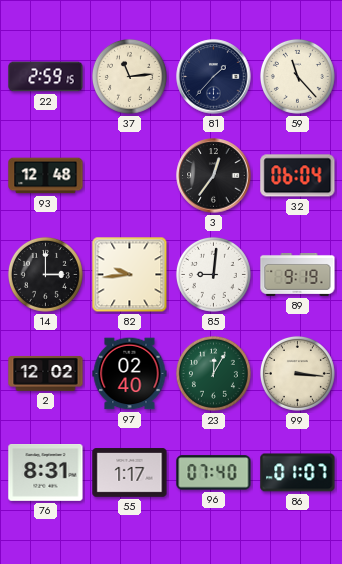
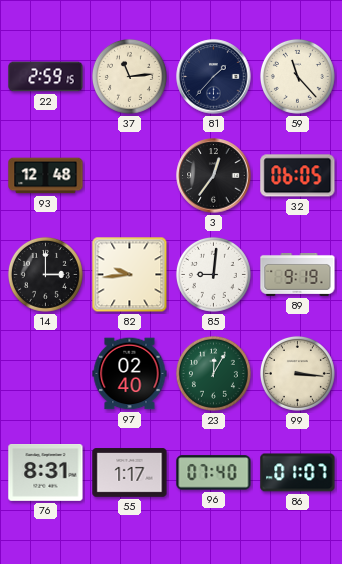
32: 06:04 -> 06:05 (298, 176)
2: 12:02 -> none (46, 373)
